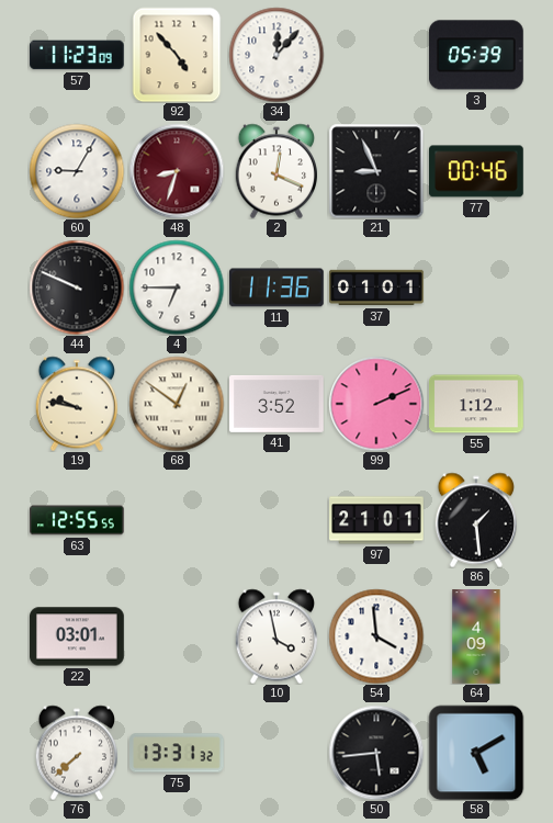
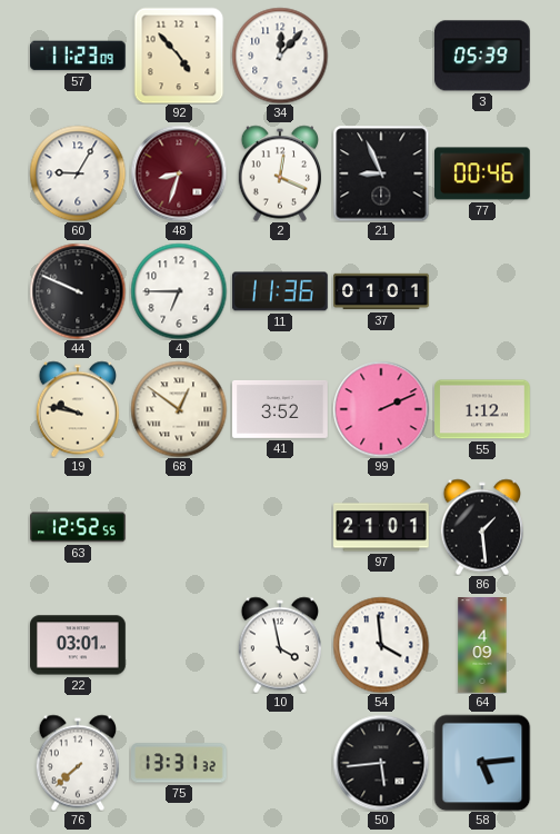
63: 12:55 -> 12:52 (78, 527)
58: 5:10 -> 5:14 (482, 763)
